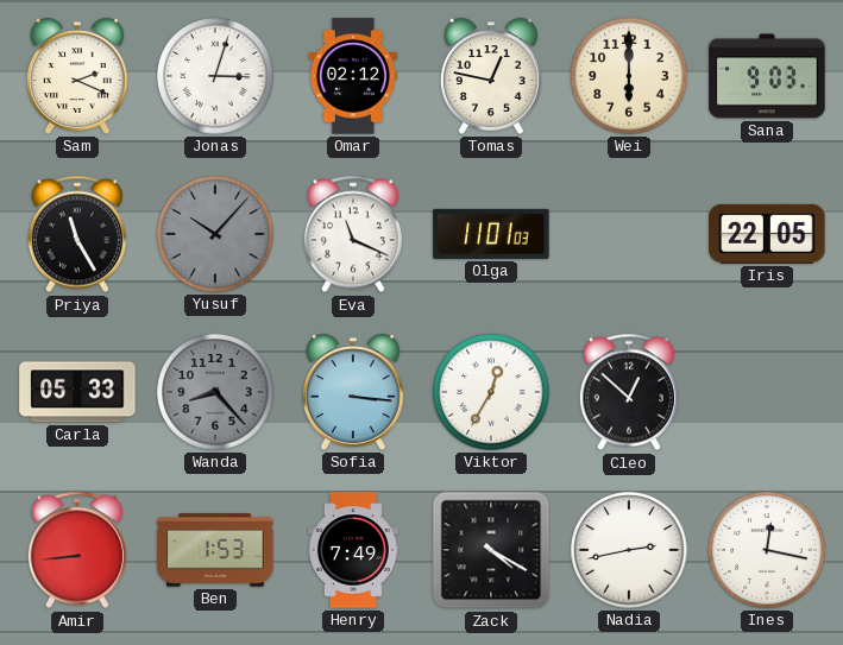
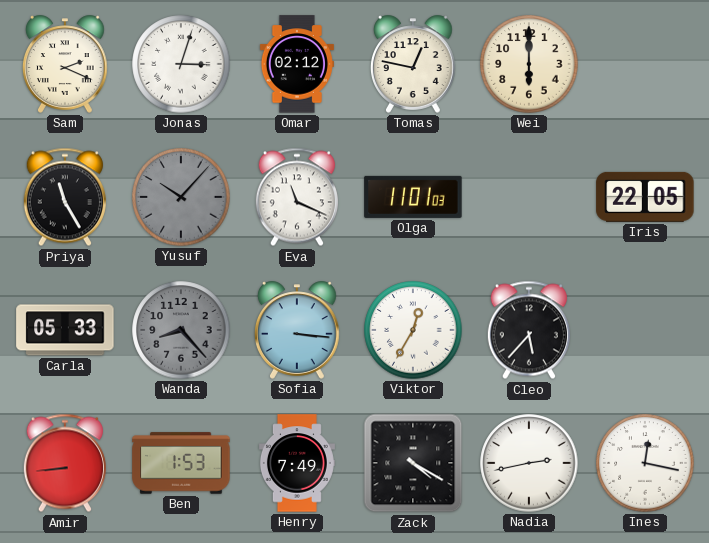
Sana: 9:03 -> none (767, 76)
Cleo: 12:52 -> 5:37 (529, 330)
